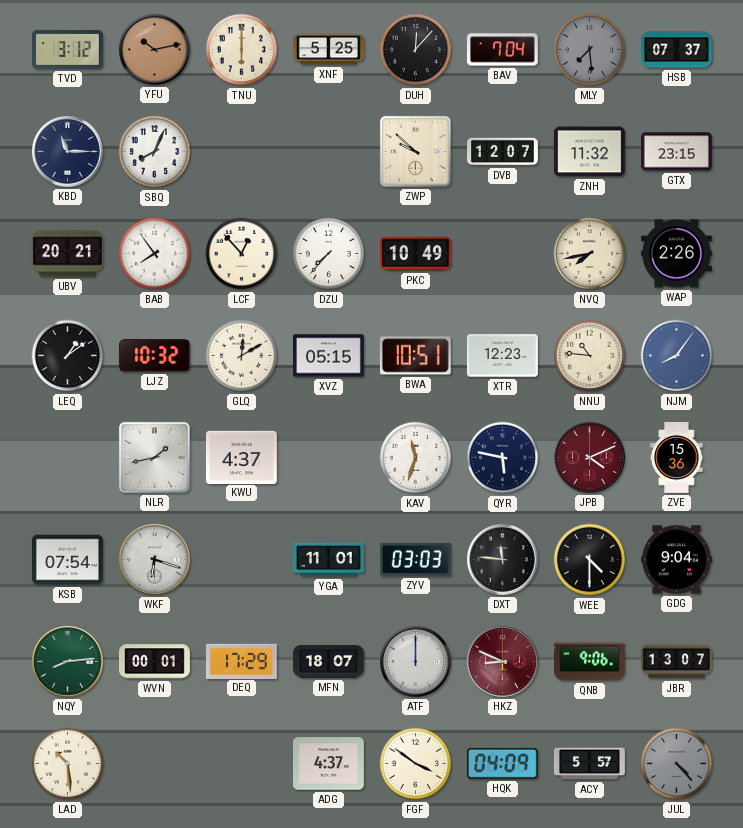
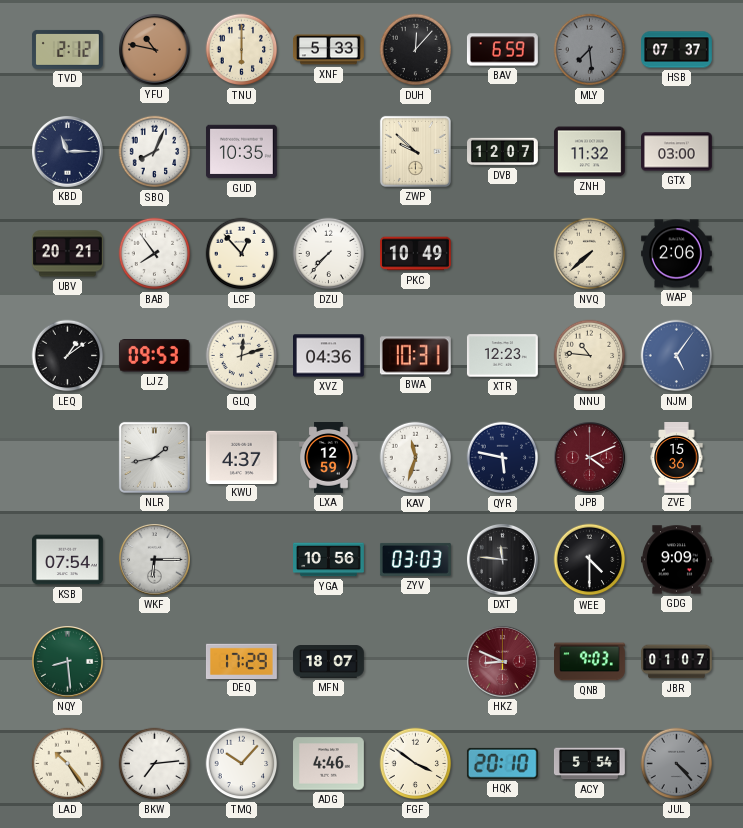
TVD: 3:12 -> 2:12 (67, 49)
YFU: 10:13 -> 10:47 (155, 50)
XNF: 5:25 -> 5:33 (329, 50)
BAV: 7:04 -> 6:59 (503, 50)
GUD: none -> 10:35 (241, 152)
GTX: 23:15 -> 03:00 (677, 152)
NVQ: 7:43 -> 7:38 (590, 254)
WAP: 2:26 -> 2:06 (676, 254)
LJZ: 10:32 -> 09:53 (154, 356)
GLQ: 12:10 -> 12:12 (242, 356)
XVZ: 05:15 -> 04:36 (329, 356)
BWA: 10:51 -> 10:31 (415, 356)
NJM: 8:06 -> 5:06 (677, 356)
LXA: none -> 12:59 (329, 458)
WKF: 6:18 -> 6:15 (155, 560)
YGA: 11:01 -> 10:56 (329, 560)
GDG: 9:04 -> 9:09 (677, 560)
NQY: 8:14 -> 8:29 (68, 662)
WVN: 00:01 -> none (155, 662)
ATF: 12:00 -> none (416, 662)
QNB: 9:06 -> 9:03 (590, 662)
JBR: 13:07 -> 01:07 (677, 662)
LAD: 10:29 -> 10:24 (68, 764)
BKW: none -> 7:14 (155, 764)
TMQ: none -> 10:07 (242, 764)
ADG: 4:37 -> 4:46 (329, 764)
HQK: 04:09 -> 20:10 (502, 763)
ACY: 5:57 -> 5:54 (590, 764)
